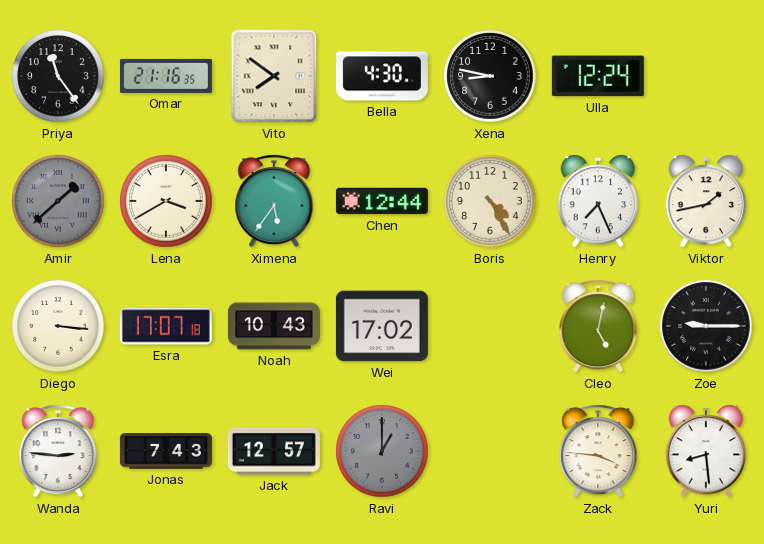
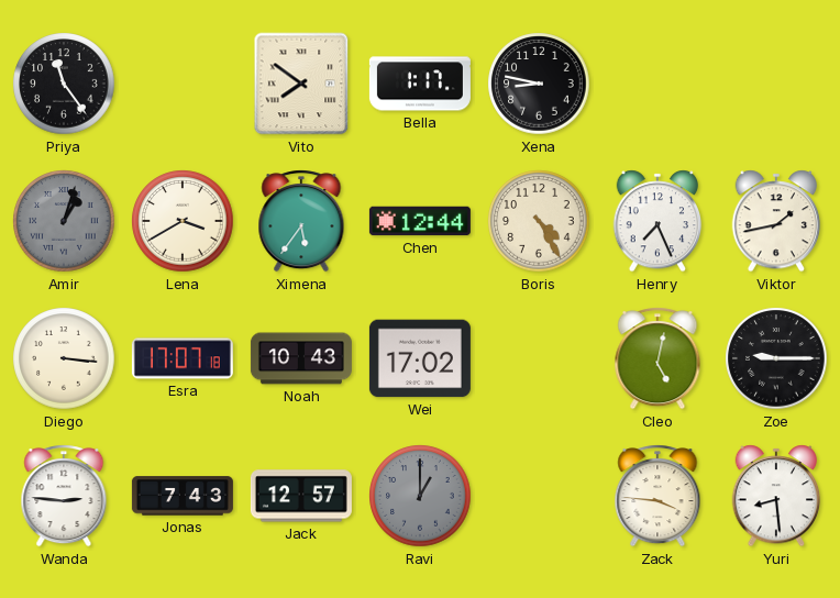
Omar: 21:16 -> none (166, 76)
Bella: 4:30 -> 1:17 (420, 84)
Ulla: 12:24 -> none (598, 76)
Amir: 1:38 -> 1:03 (64, 221)
